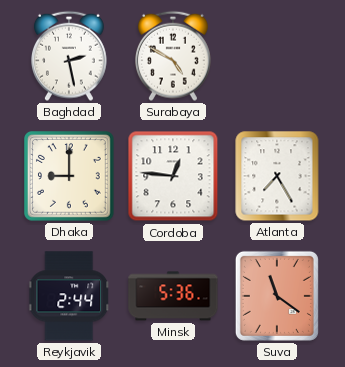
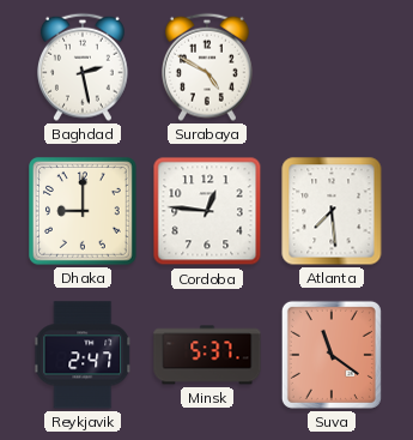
Atlanta: 7:25 -> 7:29 (332, 211)
Reykjavik: 2:44 -> 2:47 (84, 355)
Minsk: 5:36 -> 5:37 (207, 355)
